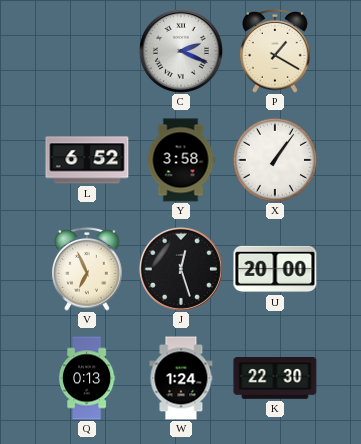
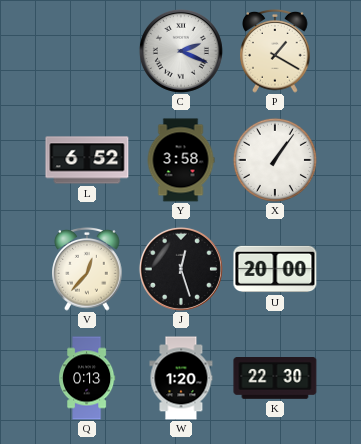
V: 6:56 -> 12:37 (87, 269)
W: 1:24 -> 1:20 (181, 378)
